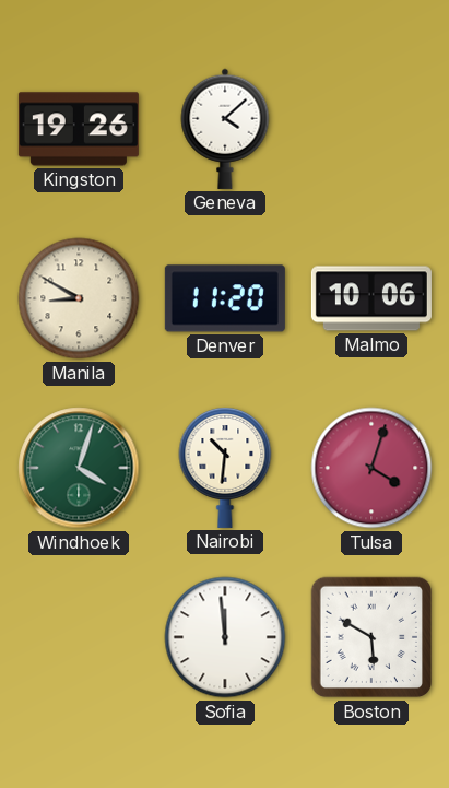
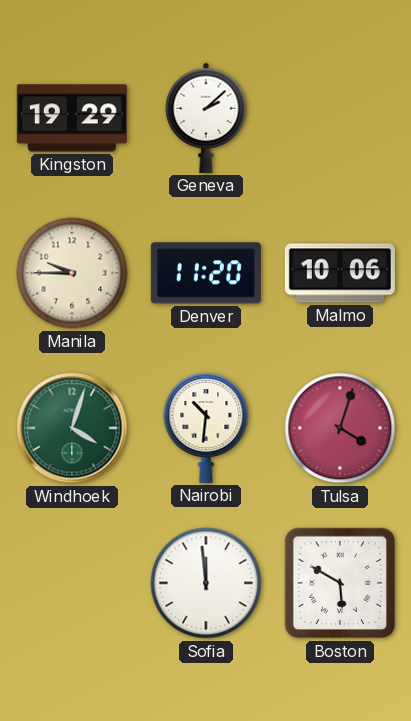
Kingston: 19:26 -> 19:29 (72, 118)
Geneva: 4:08 -> 2:08 (206, 118)
Manila: 8:50 -> 9:45 (72, 273)
